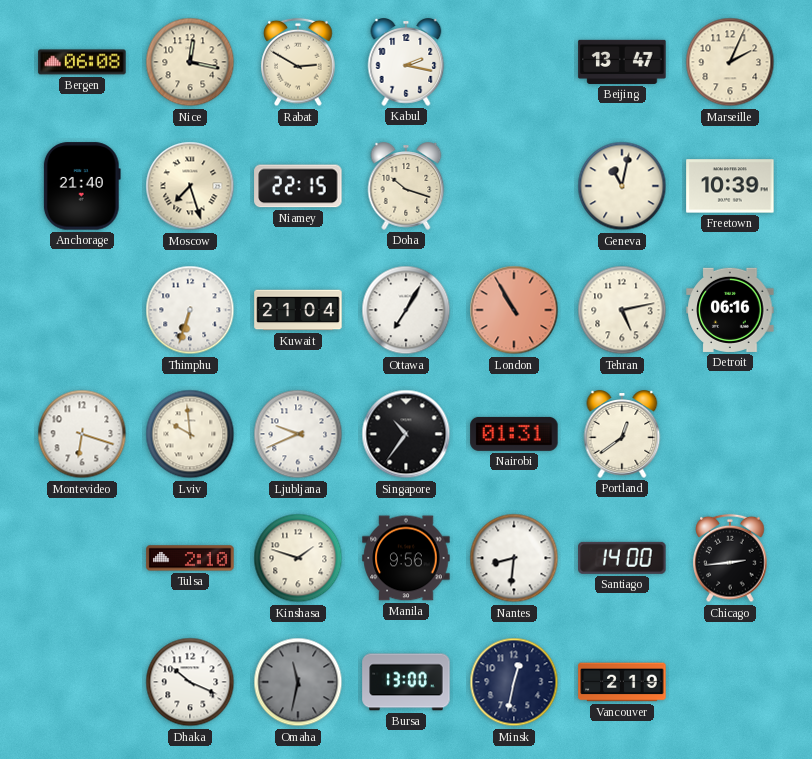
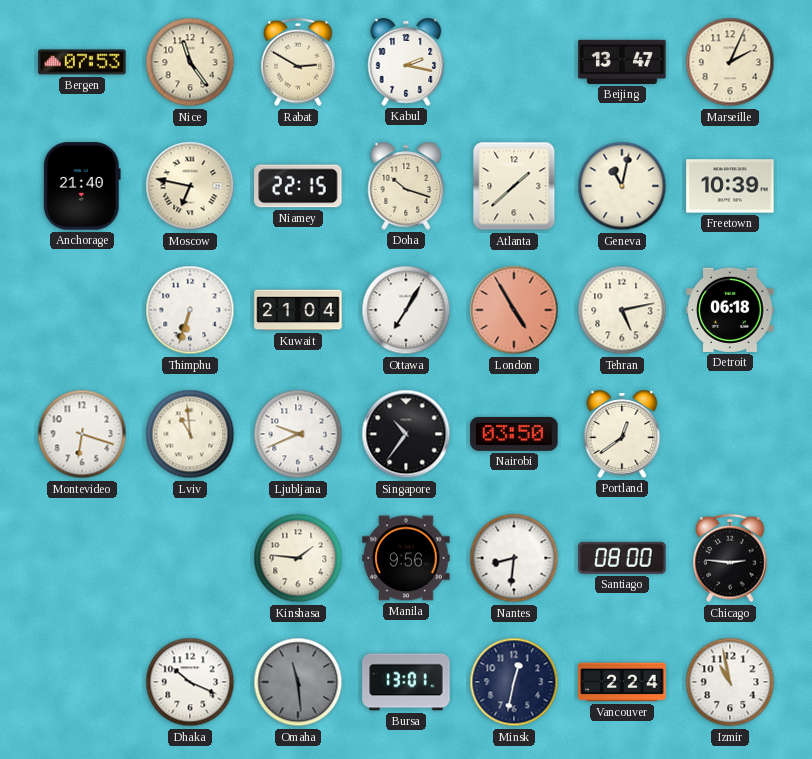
Bergen: 06:08 -> 07:53 (82, 62)
Nice: 12:17 -> 11:24 (190, 62)
Moscow: 7:27 -> 6:47 (190, 186)
Atlanta: none -> 1:38 (514, 186)
London: 10:55 -> 4:55 (514, 310)
Detroit: 06:16 -> 06:18 (730, 310)
Lviv: 9:59 -> 10:59 (190, 434)
Nairobi: 01:31 -> 03:50 (514, 434)
Tulsa: 2:10 -> none (190, 558)
Kinshasa: 1:48 -> 1:46 (298, 558)
Santiago: 14:00 -> 08:00 (622, 558)
Chicago: 2:44 -> 2:46 (730, 558)
Omaha: 11:32 -> 11:29 (298, 682)
Bursa: 13:00 -> 13:01 (406, 682)
Vancouver: 2:19 -> 2:24 (622, 682)
Izmir: none -> 10:58 (730, 682)
